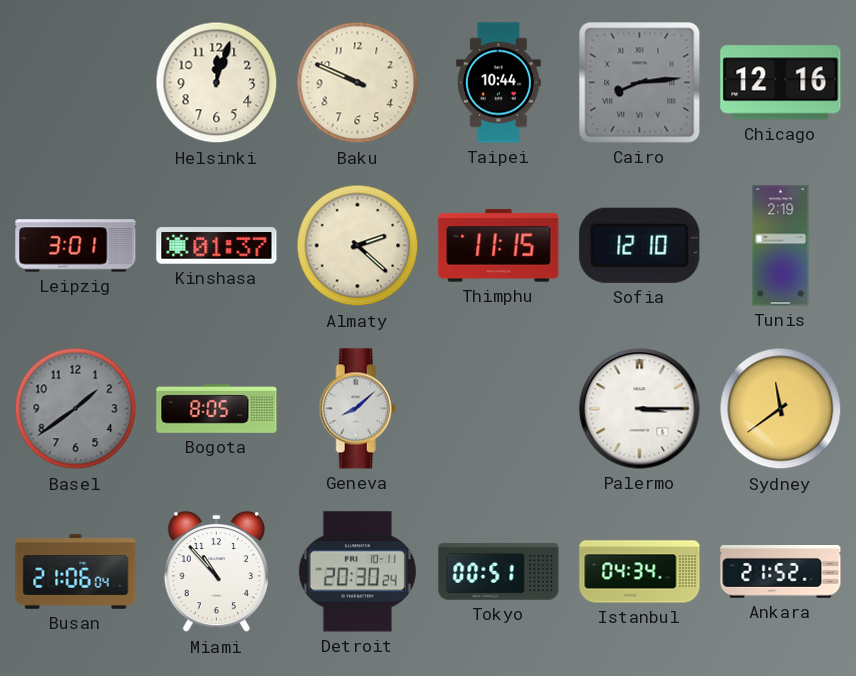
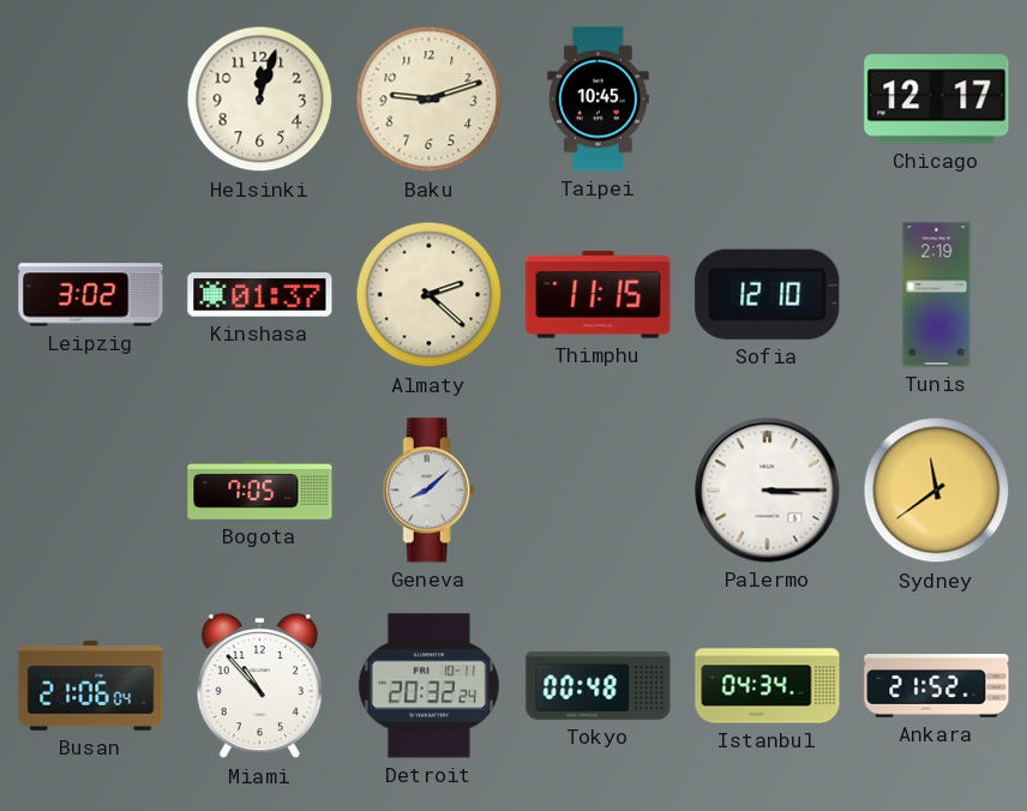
Baku: 9:49 -> 9:12 (430, 100)
Taipei: 10:44 -> 10:45 (599, 100)
Cairo: 8:14 -> none (640, 83)
Chicago: 12:16 -> 12:17 (937, 100)
Leipzig: 3:01 -> 3:02 (91, 295)
Basel: 1:39 -> none (76, 409)
Bogota: 8:05 -> 7:05 (260, 489)
Detroit: 20:30 -> 20:32 (428, 686)
Tokyo: 00:51 -> 00:48 (599, 686)
